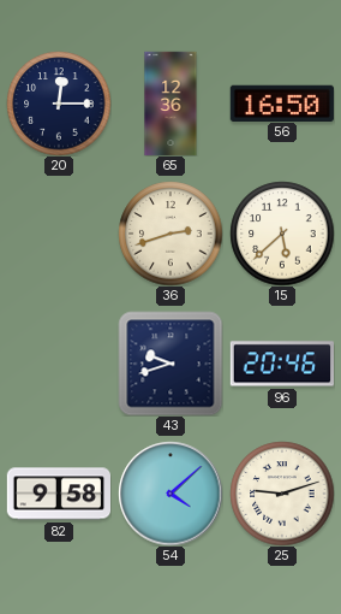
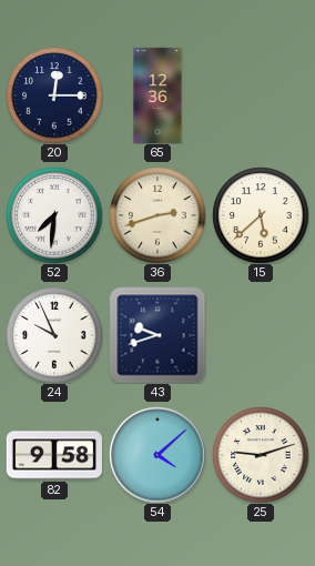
56: 16:50 -> none (282, 102)
52: none -> 7:31 (54, 215)
24: none -> 9:56 (54, 335)
96: 20:46 -> none (281, 364)
